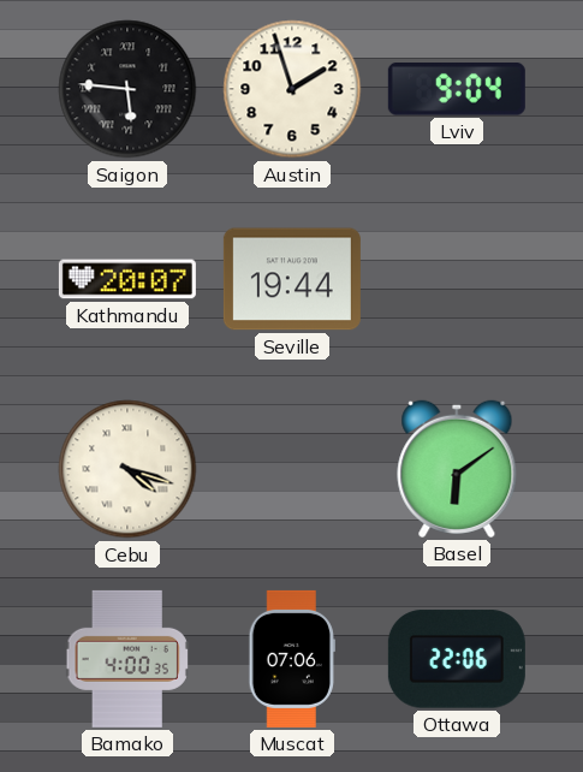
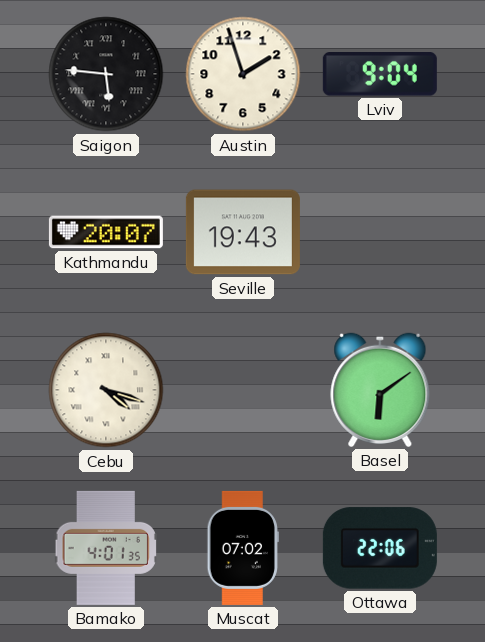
Seville: 19:44 -> 19:43 (243, 232)
Bamako: 4:00 -> 4:01 (106, 548)
Muscat: 07:06 -> 07:02 (243, 548)
